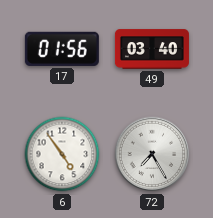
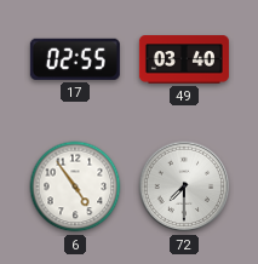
17: 01:56 -> 02:55 (75, 59)
72: 7:25 -> 7:30 (184, 186)
